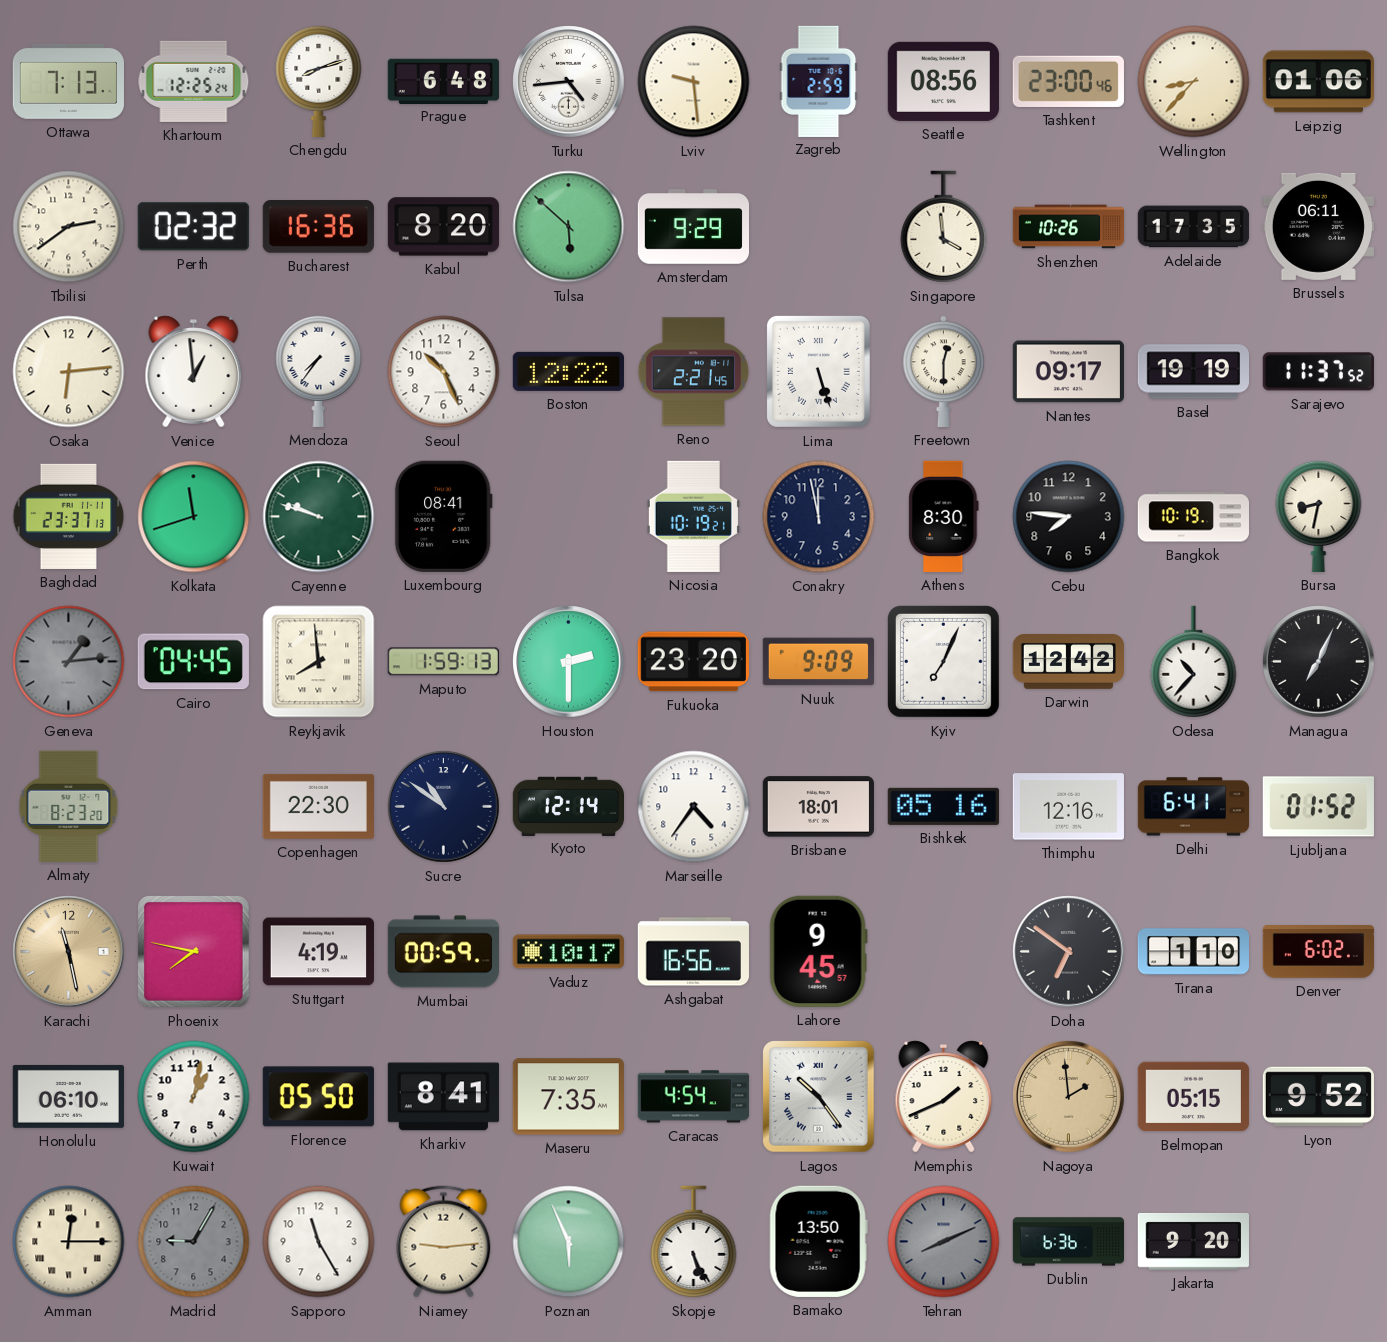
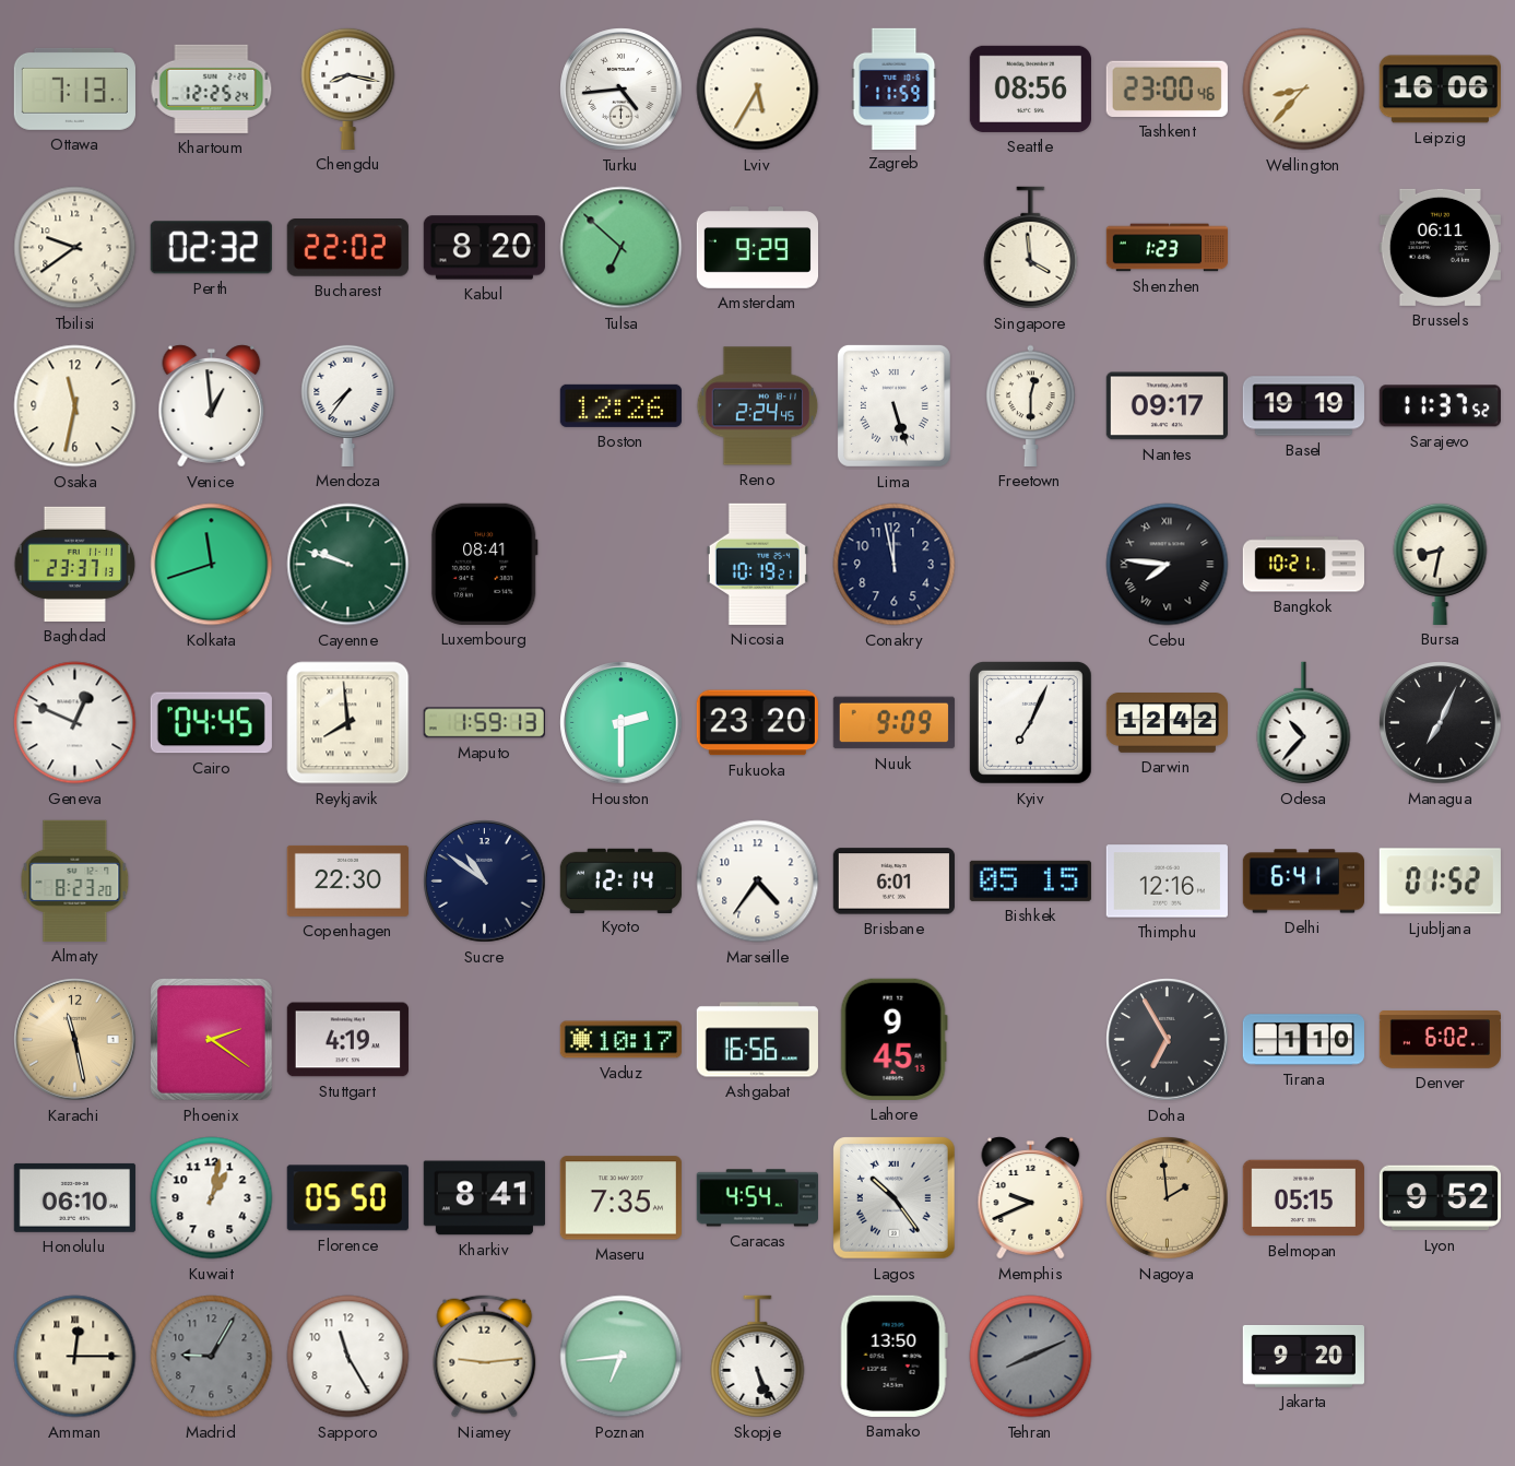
Chengdu: 8:12 -> 8:17 (348, 88)
Prague: 6:48 -> none (443, 81)
Lviv: 9:29 -> 5:35 (758, 90)
Zagreb: 2:59 -> 11:59 (895, 88)
Leipzig: 01:06 -> 16:06 (1440, 90)
Tbilisi: 2:39 -> 9:39 (75, 248)
Bucharest: 16:36 -> 22:02 (347, 248)
Tulsa: 5:52 -> 6:52 (622, 248)
Shenzhen: 10:26 -> 1:23 (1168, 248)
Adelaide: 17:35 -> none (1193, 227)
Osaka: 6:14 -> 11:32 (75, 406)
Seoul: 10:26 -> none (444, 372)
Boston: 12:22 -> 12:26 (620, 405)
Reno: 2:21 -> 2:24 (758, 406)
Athens: 8:30 -> none (944, 516)
Cebu numerals: Arabic -> Roman (1168, 565)
Bangkok: 10:19 -> 10:21 (1303, 565)
Geneva: 1:14 -> 12:49 (75, 723)
Geneva dial: grey -> white (75, 723)
Brisbane: 18:01 -> 6:01 (893, 882)
Bishkek: 05:16 -> 05:15 (1030, 880)
Phoenix: 7:47 -> 2:21 (212, 1040)
Mumbai: 00:59 -> none (443, 952)
Lahore: 9:45:57 -> 9:45:13 (893, 1039)
Doha: 6:51 -> 6:55 (1168, 1040)
Memphis: 1:41 -> 9:41 (1031, 1198)
Poznan: 5:56 -> 6:44 (622, 1357)
Dublin: 6:36 -> none (1068, 1242)
